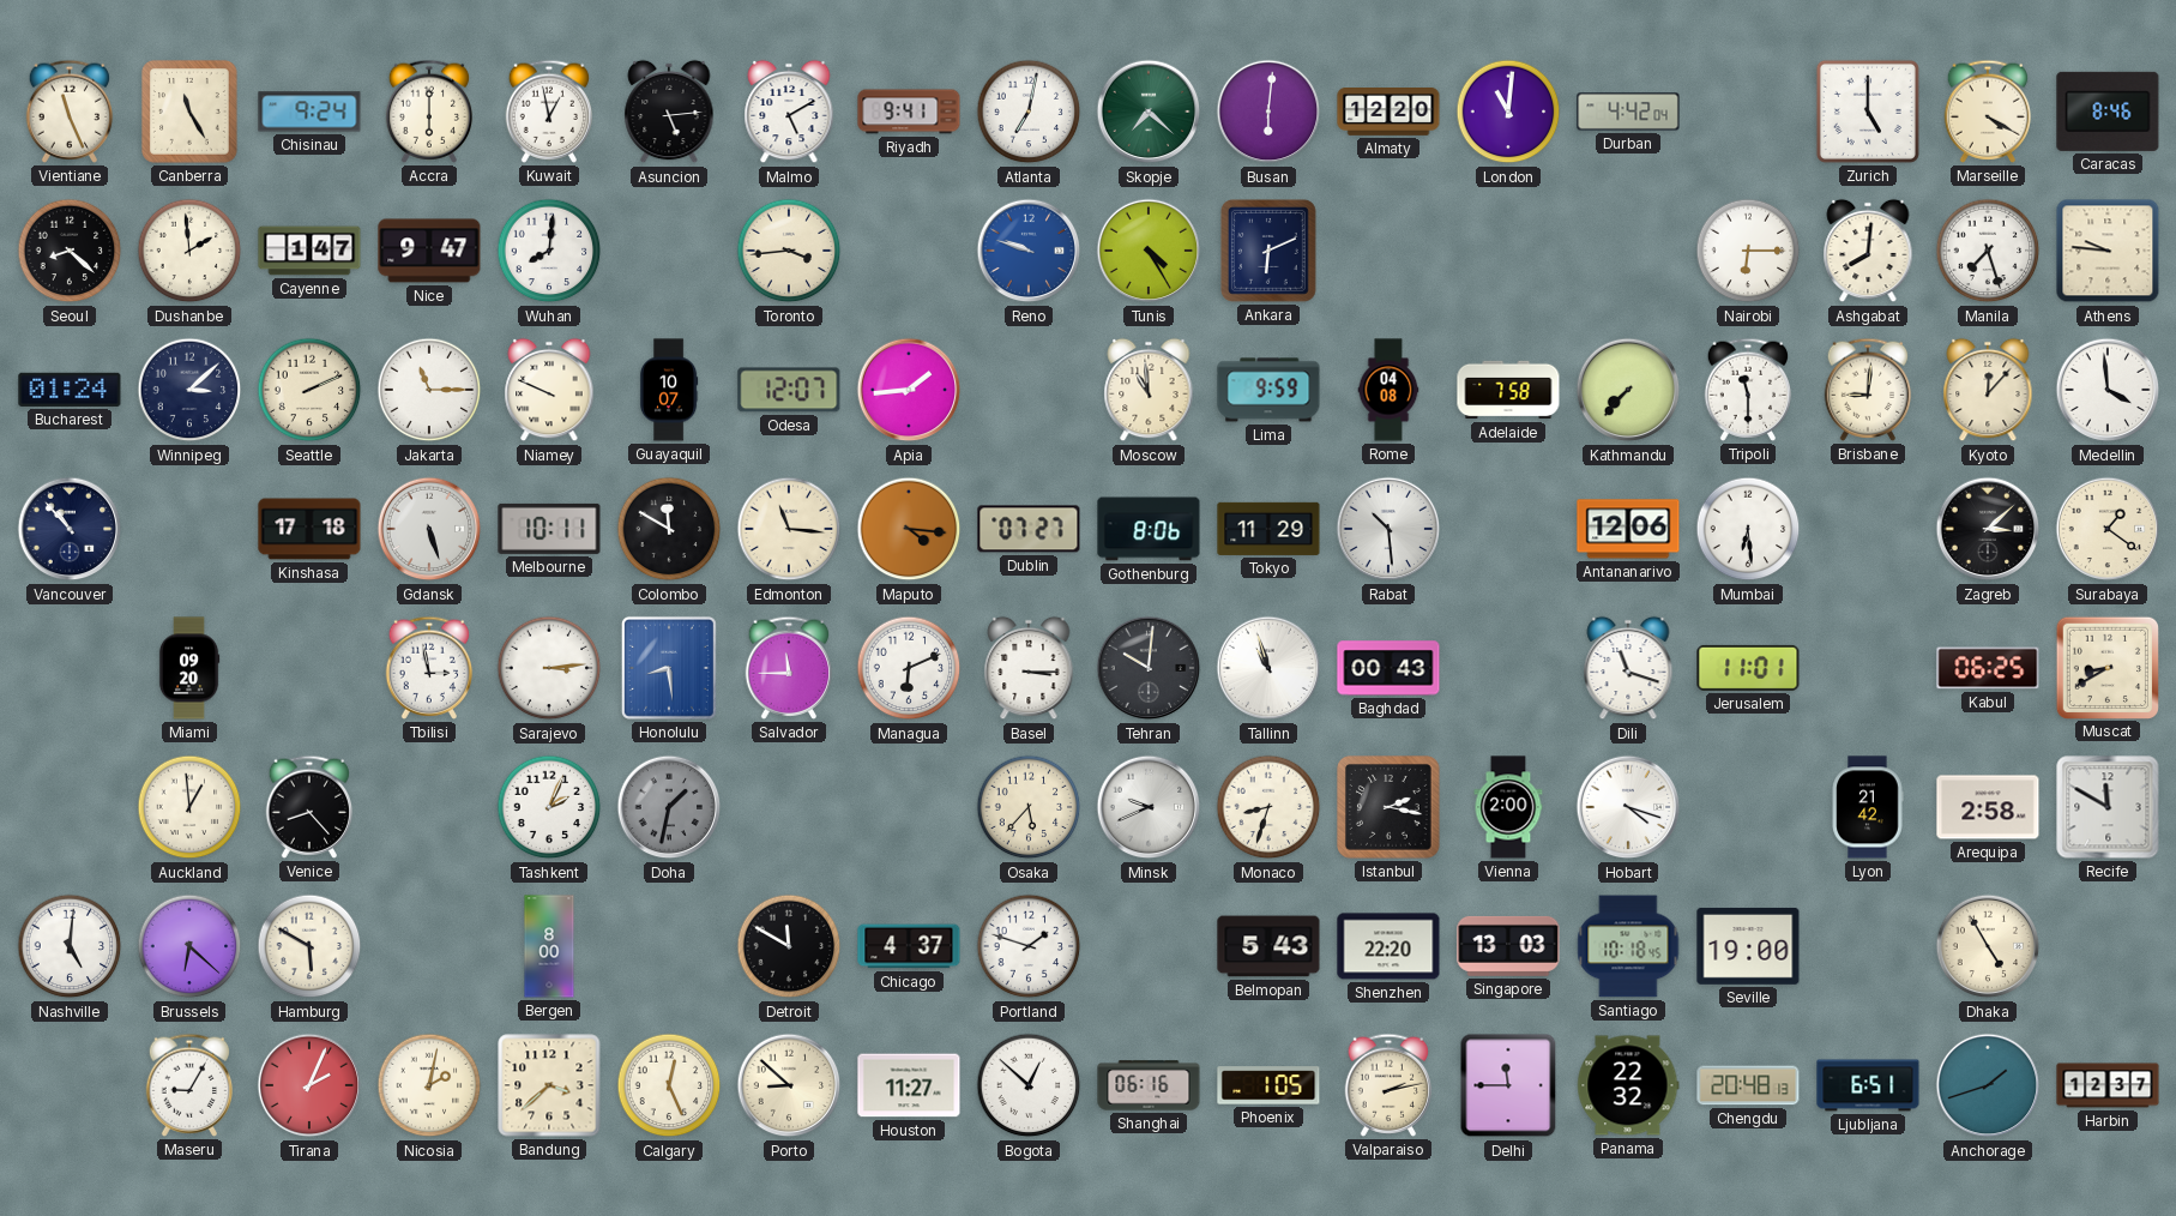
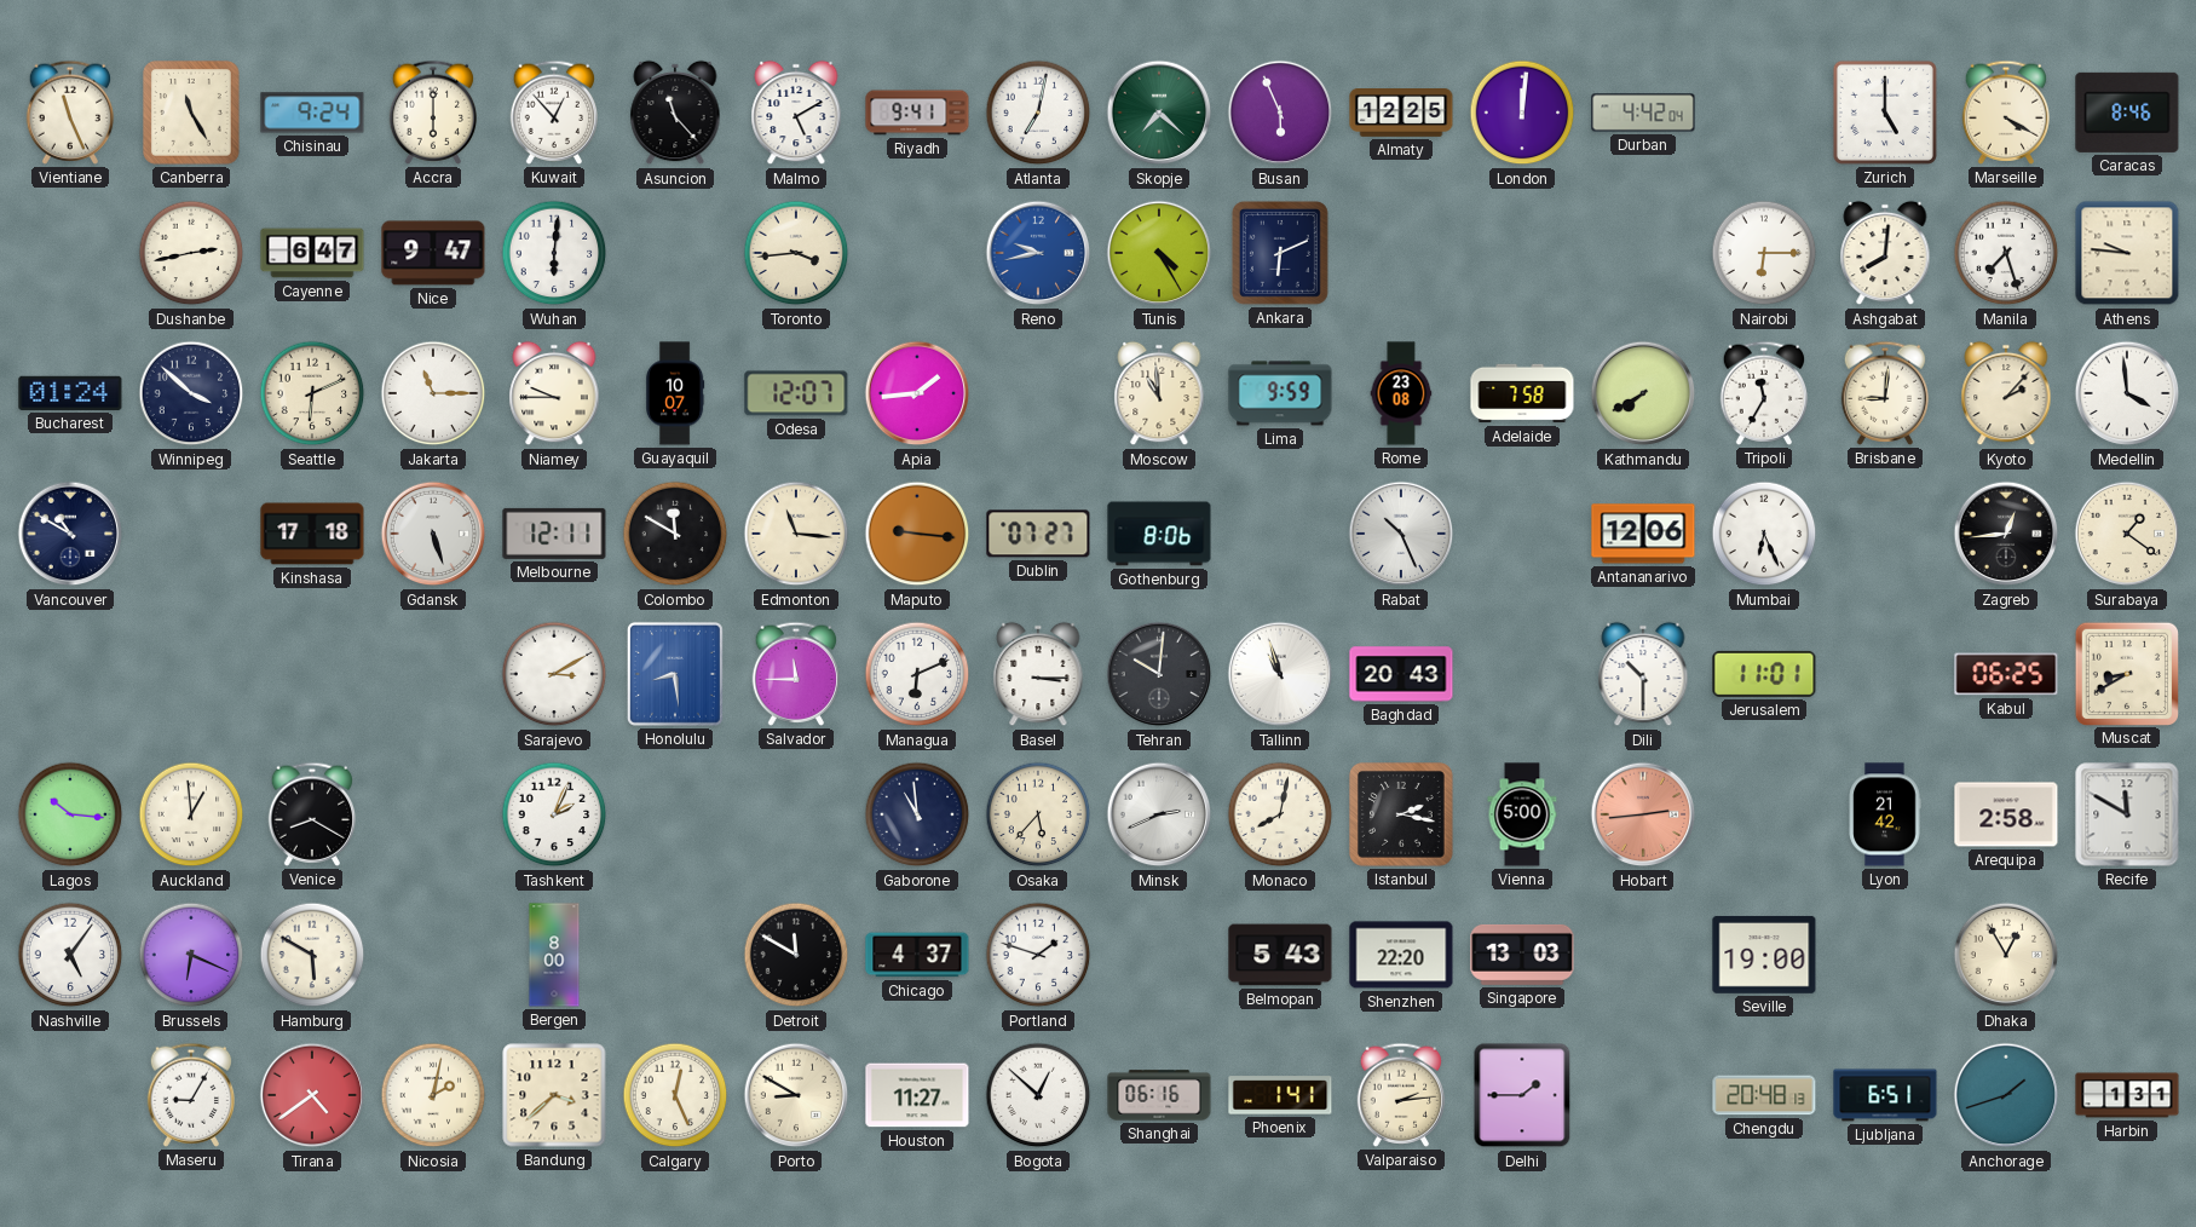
Kuwait: 12:58 -> 12:53 (554, 113)
Asuncion: 5:14 -> 11:23 (675, 113)
Busan: 6:01 -> 5:56 (1280, 113)
Almaty: 12:20 -> 12:25 (1401, 114)
London: 11:01 -> 12:01 (1522, 113)
Seoul: 8:22 -> none (70, 251)
Dushanbe: 1:59 -> 2:43 (191, 253)
Cayenne: 1:47 -> 6:47 (312, 253)
Wuhan: 8:01 -> 6:01 (554, 253)
Reno: 9:48 -> 9:43 (1038, 253)
Winnipeg: 3:08 -> 3:52 (191, 393)
Seattle: 2:11 -> 6:11 (312, 393)
Niamey: 9:49 -> 9:45 (554, 393)
Rome: 04:08 -> 23:08 (1401, 393)
Kathmandu: 7:37 -> 7:40 (1643, 393)
Tripoli: 11:30 -> 11:35 (1764, 393)
Kyoto: 12:07 -> 2:07 (2006, 393)
Vancouver: 10:53 -> 10:50 (70, 534)
Melbourne: 10:11 -> 12:11 (554, 534)
Maputo: 4:16 -> 9:16 (917, 534)
Tokyo: 11:29 -> none (1268, 529)
Rabat: 10:29 -> 10:26 (1401, 534)
Mumbai: 6:29 -> 6:26 (1764, 534)
Zagreb: 3:08 -> 12:44 (2006, 534)
Miami: 09:20 -> none (189, 668)
Tbilisi: 2:58 -> none (429, 668)
Sarajevo: 3:14 -> 3:10 (554, 674)
Baghdad: 00:43 -> 20:43 (1401, 674)
Dili: 11:18 -> 10:30 (1643, 674)
Lagos: none -> 10:16 (70, 814)
Venice: 8:23 -> 8:20 (312, 814)
Doha: 1:32 -> none (669, 807)
Gaborone: none -> 10:59 (917, 814)
Minsk: 9:41 -> 2:41 (1159, 814)
Monaco: 8:33 -> 8:02 (1280, 814)
Vienna: 2:00 -> 5:00 (1522, 814)
Hobart: 4:18 -> 2:44 (1643, 814)
Hobart dial: white -> salmon (1643, 814)
Nashville: 5:01 -> 5:06 (70, 955)
Brussels: 6:22 -> 6:19 (191, 955)
Santiago: 10:18 -> none (1628, 946)
Dhaka: 4:55 -> 12:55 (2006, 955)
Tirana: 2:04 -> 4:39 (312, 1095)
Porto: 8:52 -> 8:50 (796, 1095)
Phoenix: 1:05 -> 1:41 (1280, 1095)
Valparaiso: 2:13 -> 2:14 (1401, 1095)
Delhi: 11:45 -> 1:45 (1522, 1095)
Panama: 22:32 -> none (1628, 1085)
Harbin: 12:37 -> 1:31 (2127, 1095)
